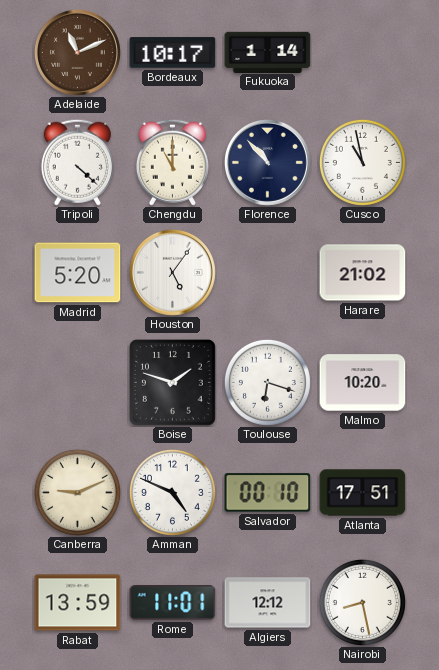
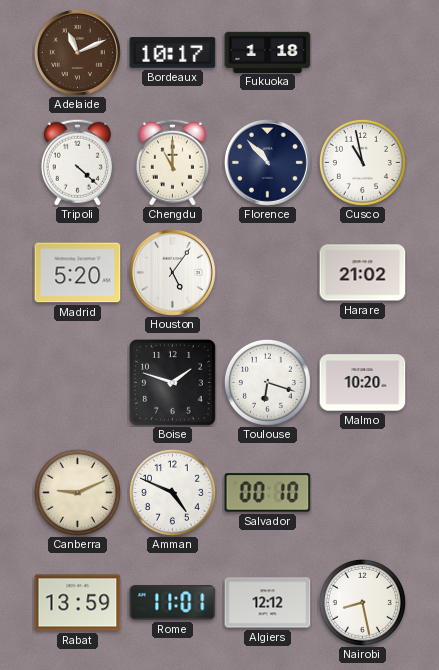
Fukuoka: 1:14 -> 1:18 (268, 52)
Atlanta: 17:51 -> none (363, 493)
